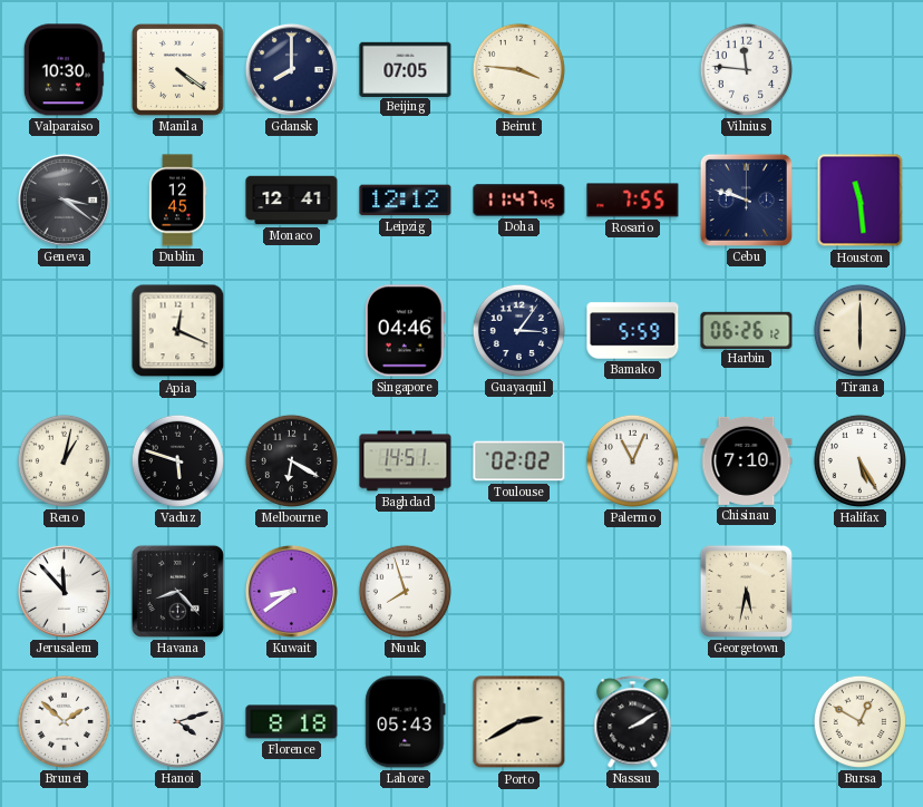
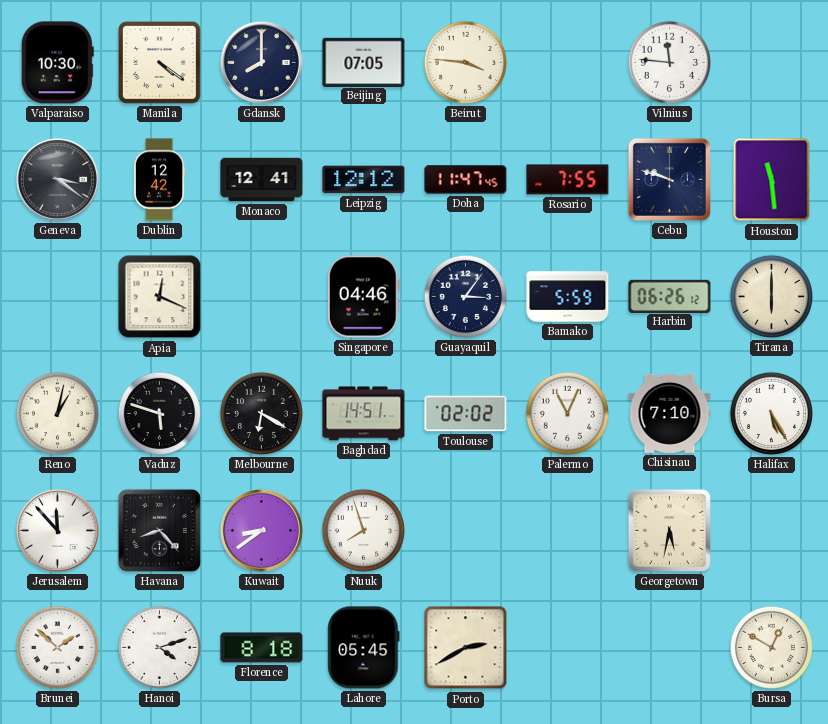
Dublin: 12:45 -> 12:42 (159, 180)
Lahore: 05:43 -> 05:45 (364, 648)
Nassau: 2:10 -> none (633, 722)
